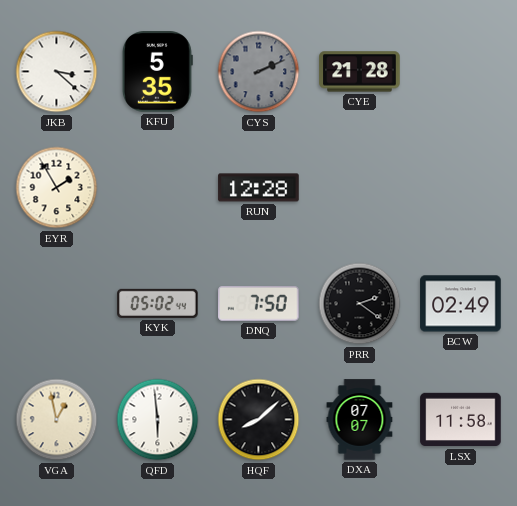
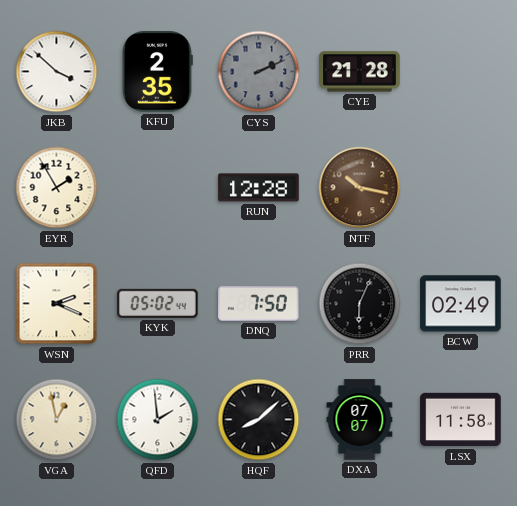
JKB: 3:22 -> 3:52 (57, 72)
KFU: 5:35 -> 2:35 (157, 72)
NTF: none -> 10:17 (360, 188)
WSN: none -> 2:19 (57, 304)
PRR: 2:21 -> 6:04 (360, 304)
QFD: 5:59 -> 1:59 (158, 420)
